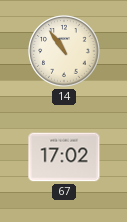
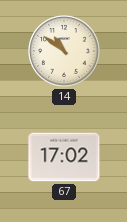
14: 10:54 -> 10:51 (64, 51)
